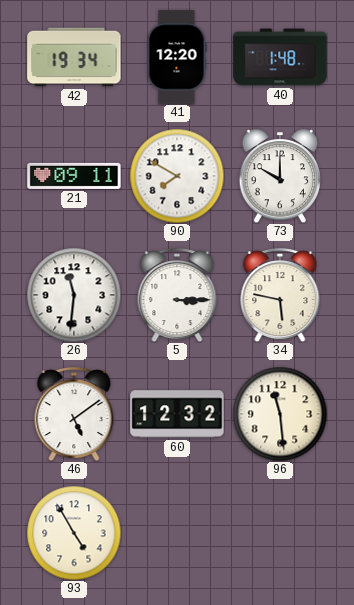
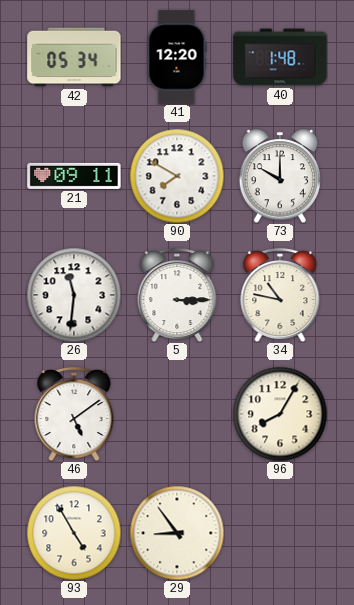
42: 19:34 -> 05:34 (74, 57)
34: 5:47 -> 10:47 (280, 295)
60: 12:32 -> none (177, 414)
96: 11:29 -> 8:05 (280, 414)
29: none -> 8:54 (177, 533)
